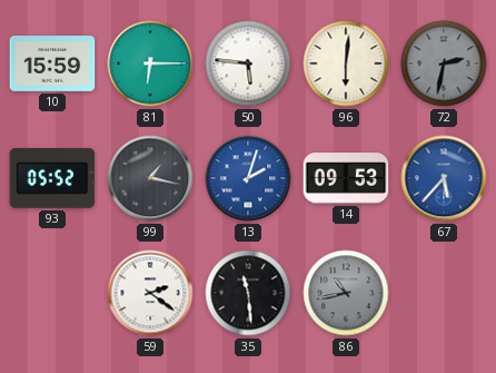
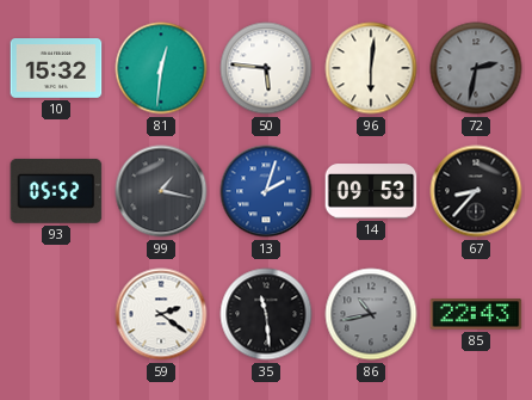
10: 15:59 -> 15:32 (56, 69)
81: 6:15 -> 12:31 (161, 68)
67: 5:37 -> 8:37 (476, 191)
67 dial: blue -> black (476, 191)
85: none -> 22:43 (476, 314)
